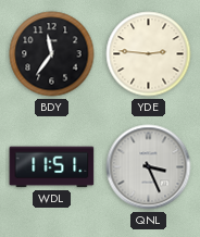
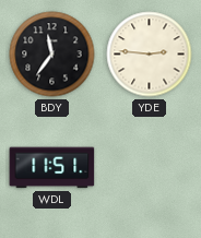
QNL: 3:26 -> none (149, 167)
